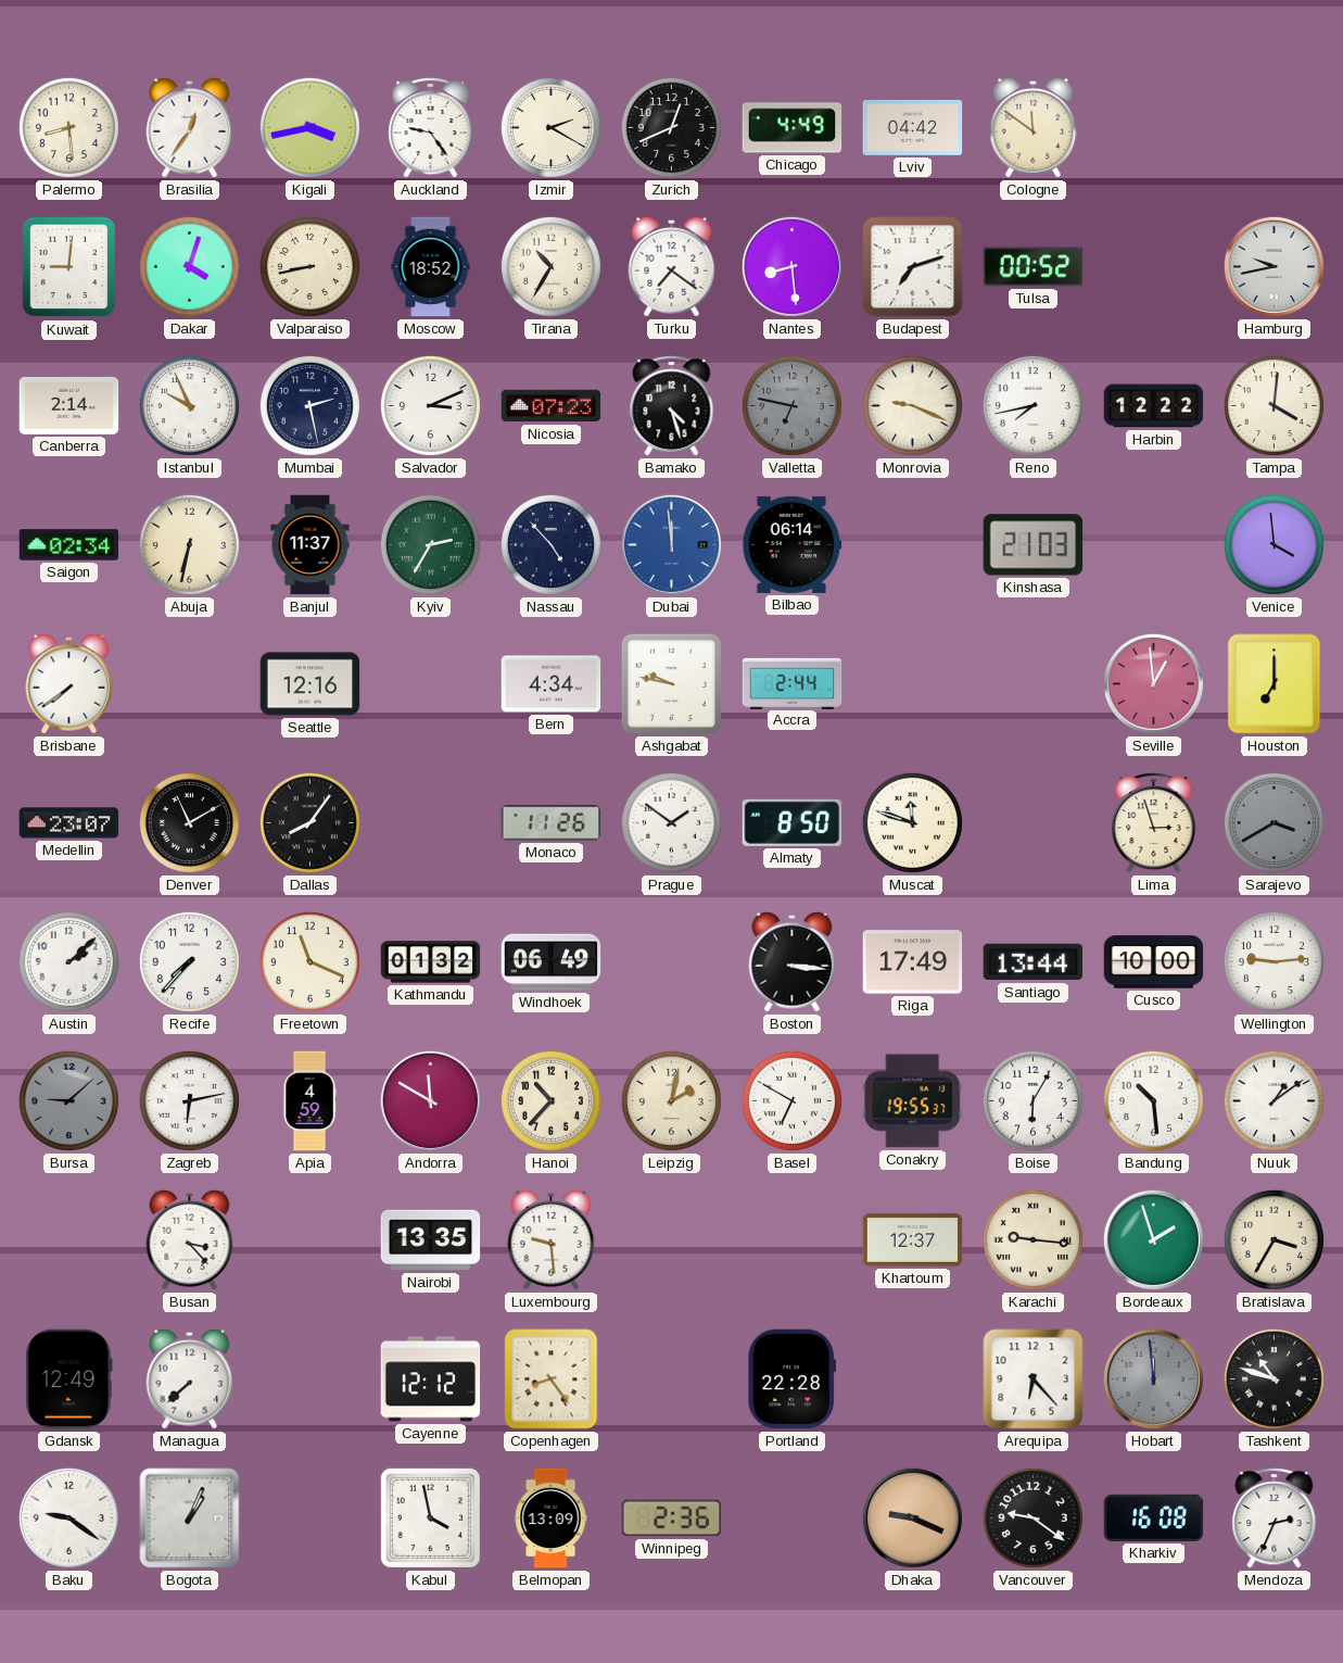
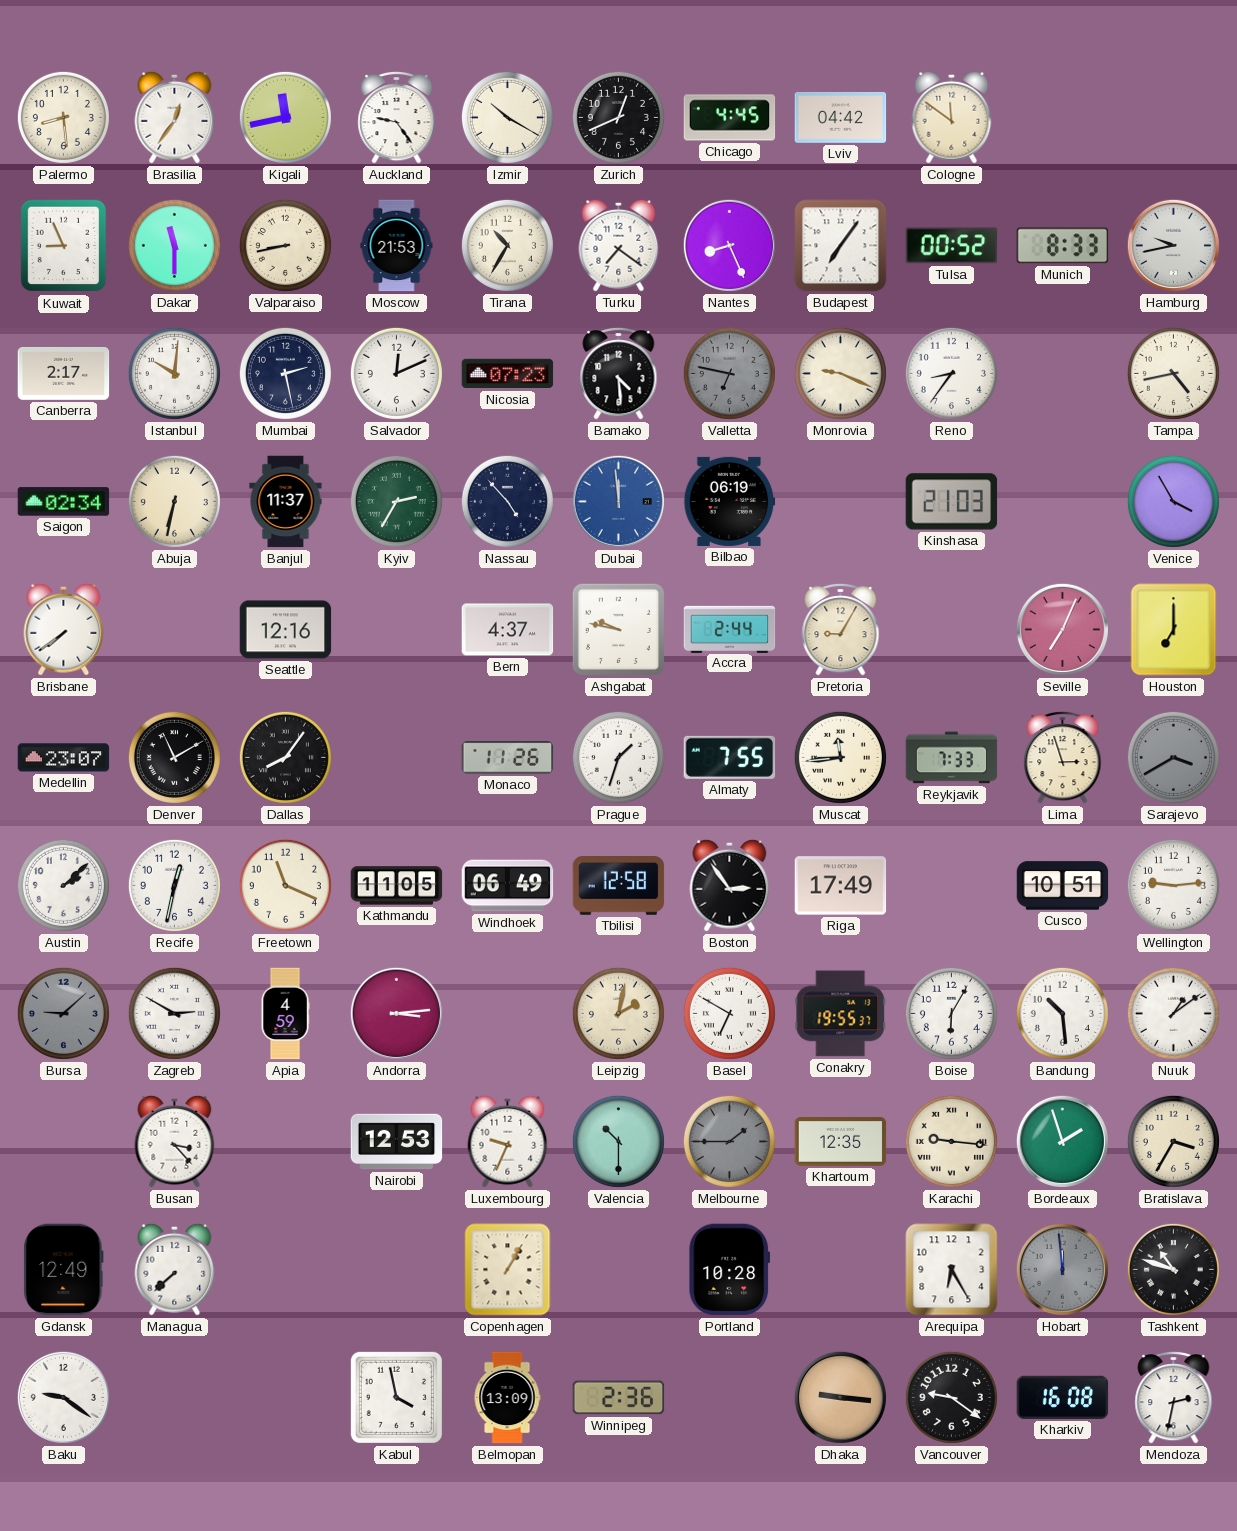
Kigali: 3:43 -> 11:43 (285, 117)
Izmir: 2:20 -> 10:20 (507, 117)
Chicago: 4:49 -> 4:45 (730, 118)
Kuwait: 9:01 -> 8:56 (64, 246)
Dakar: 4:03 -> 11:30 (174, 245)
Moscow: 18:52 -> 21:53 (397, 246)
Nantes: 8:29 -> 8:26 (729, 245)
Budapest: 7:12 -> 7:06 (841, 246)
Munich: none -> 8:33 (1063, 246)
Canberra: 2:14 -> 2:17 (64, 373)
Istanbul: 9:56 -> 10:01 (174, 373)
Salvador: 3:11 -> 12:11 (396, 373)
Bamako: 4:27 -> 4:29 (619, 373)
Reno: 7:43 -> 8:36 (951, 373)
Harbin: 12:22 -> none (1154, 406)
Tampa: 4:01 -> 4:43 (1173, 373)
Bilbao: 06:14 -> 06:19 (730, 501)
Venice: 3:59 -> 3:55 (1173, 501)
Bern: 4:34 -> 4:37 (508, 630)
Pretoria: none -> 9:05 (841, 629)
Seville: 12:59 -> 7:04 (1062, 629)
Prague: 1:51 -> 1:33 (618, 757)
Almaty: 8:50 -> 7:55 (730, 757)
Muscat: 11:48 -> 11:44 (840, 757)
Reykjavik: none -> 7:33 (952, 758)
Recife: 7:37 -> 12:32 (174, 885)
Kathmandu: 01:32 -> 11:05 (397, 886)
Tbilisi: none -> 12:58 (619, 886)
Boston: 3:16 -> 2:54 (730, 885)
Santiago: 13:44 -> none (1034, 962)
Cusco: 10:00 -> 10:51 (1063, 886)
Zagreb: 6:13 -> 2:50 (174, 1013)
Andorra: 11:50 -> 3:14 (396, 1013)
Hanoi: 10:37 -> none (550, 1100)
Nairobi: 13:35 -> 12:53 (397, 1142)
Luxembourg: 9:29 -> 9:34 (508, 1141)
Valencia: none -> 10:30 (618, 1141)
Melbourne: none -> 1:45 (729, 1141)
Khartoum: 12:37 -> 12:35 (841, 1142)
Cayenne: 12:12 -> none (431, 1379)
Copenhagen: 8:24 -> 1:05 (508, 1270)
Portland: 22:28 -> 10:28 (730, 1270)
Arequipa: 6:23 -> 6:25 (952, 1270)
Bogota: 1:04 -> none (190, 1519)
Dhaka: 9:19 -> 9:16 (840, 1397)
Mendoza: 2:34 -> 2:32 (1174, 1397)
